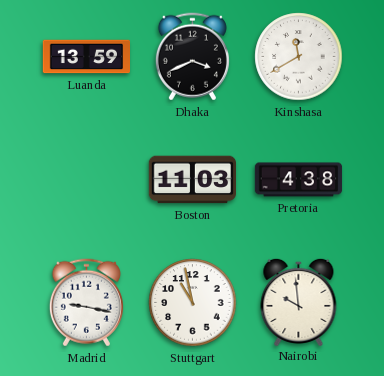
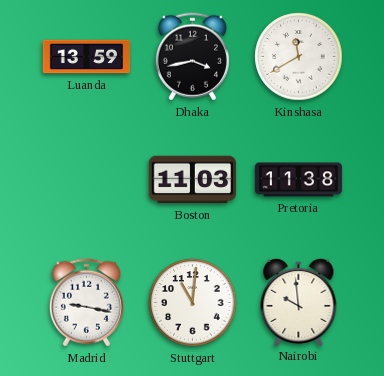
Dhaka: 3:41 -> 3:43 (192, 57)
Pretoria: 4:38 -> 11:38 (299, 180)
Stuttgart: 10:58 -> 11:01 (193, 303)
